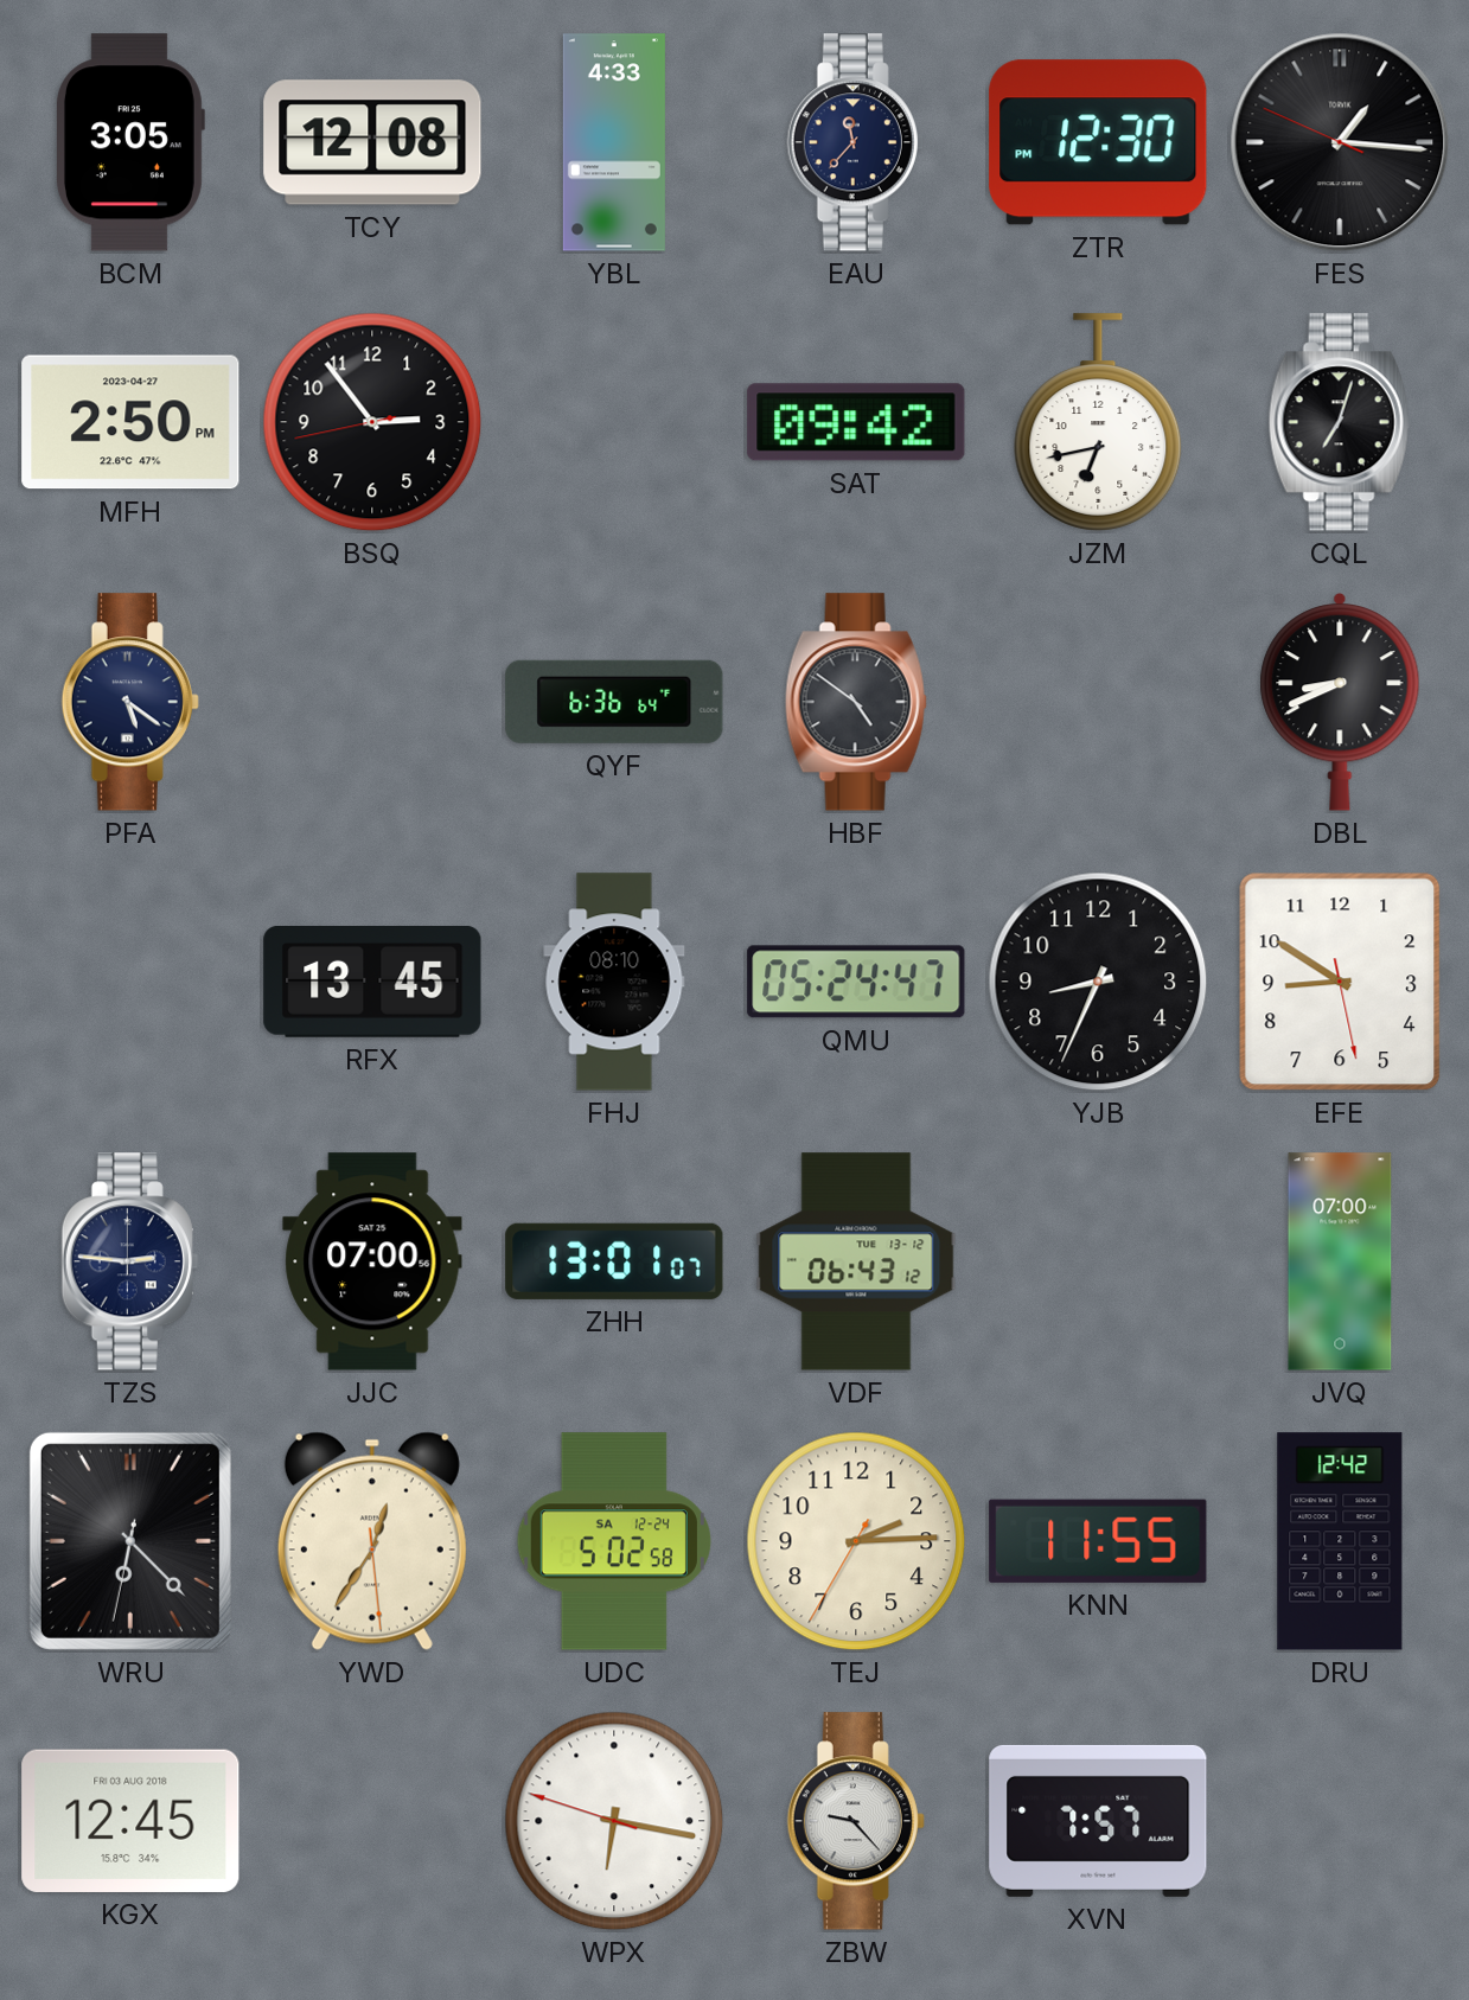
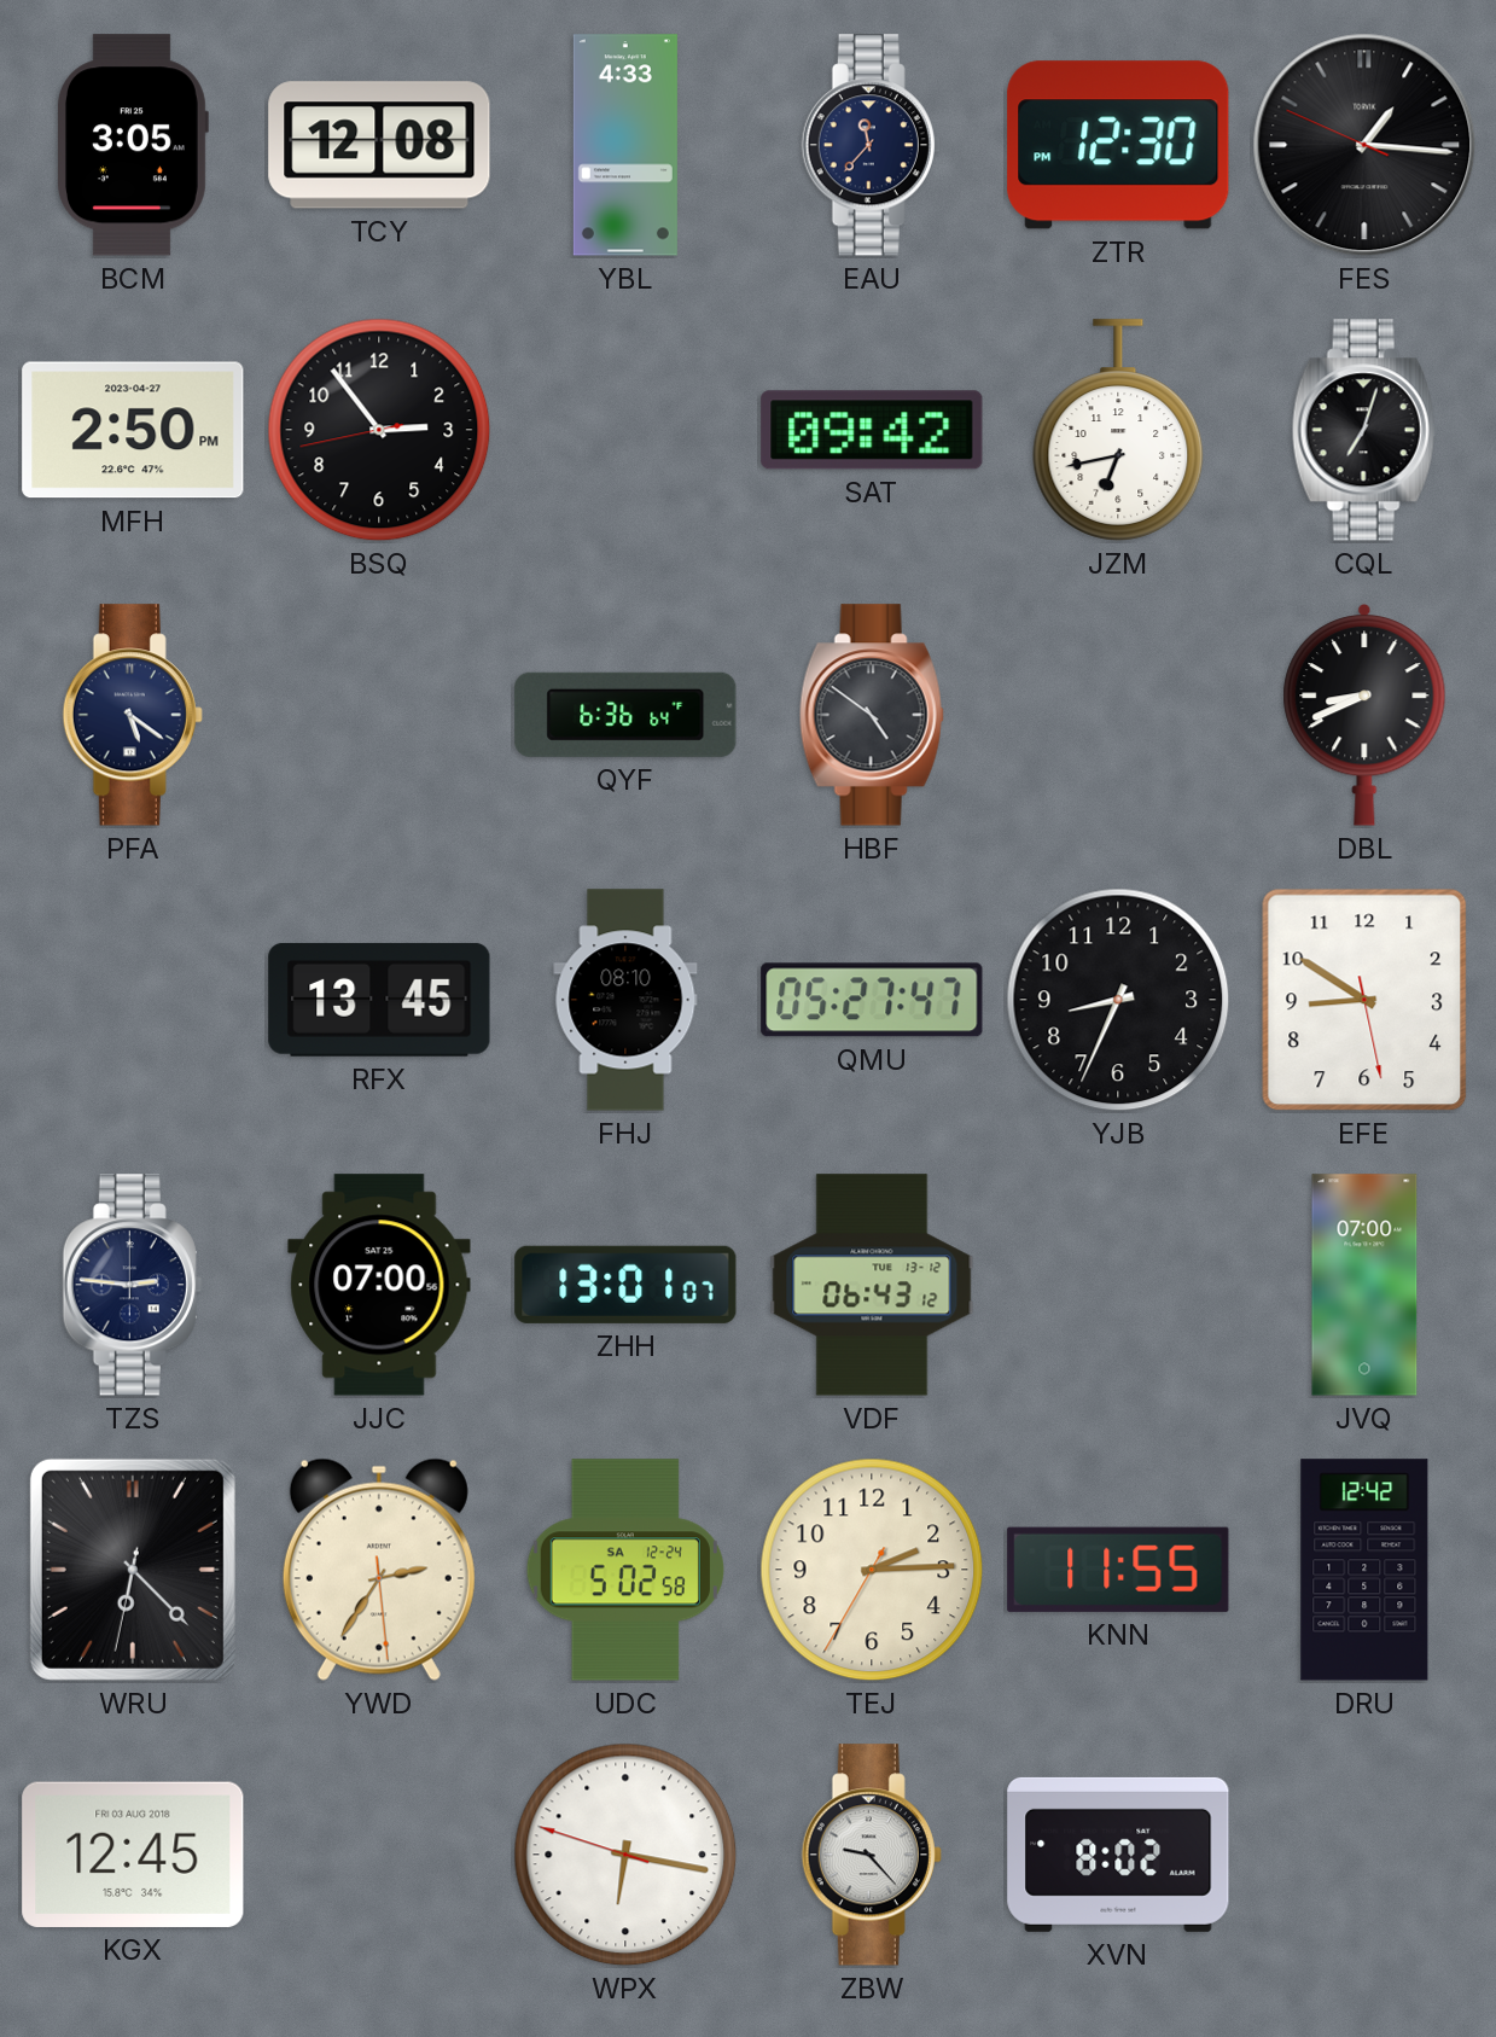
QMU: 05:24 -> 05:27 (872, 1000)
YWD: 12:35 -> 2:35 (379, 1570)
XVN: 7:57 -> 8:02 (1118, 1855)
